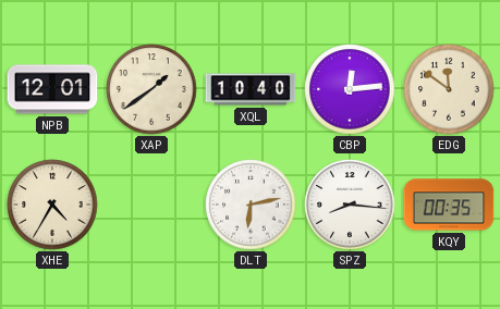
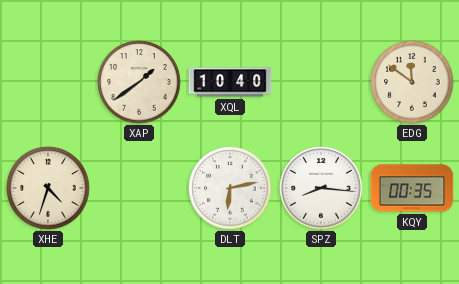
NPB: 12:01 -> none (52, 89)
CBP: 12:14 -> none (350, 89)
XHE: 4:35 -> 4:33 (48, 188)
